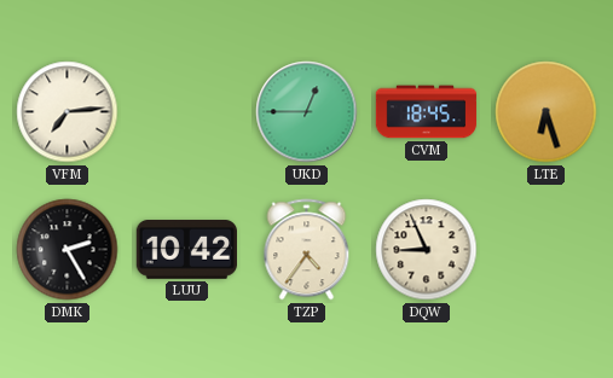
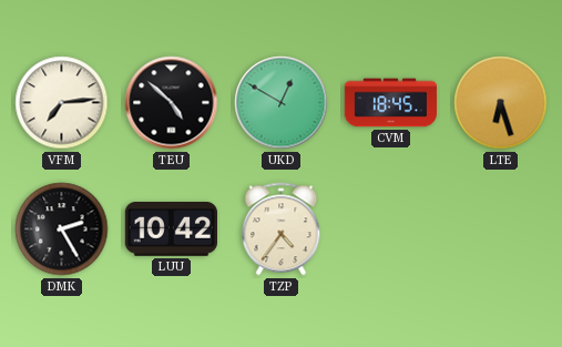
TEU: none -> 4:52 (172, 103)
UKD: 12:45 -> 12:50 (282, 103)
DQW: 8:56 -> none (427, 250)
